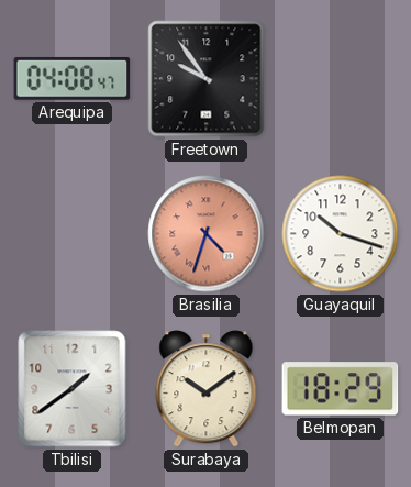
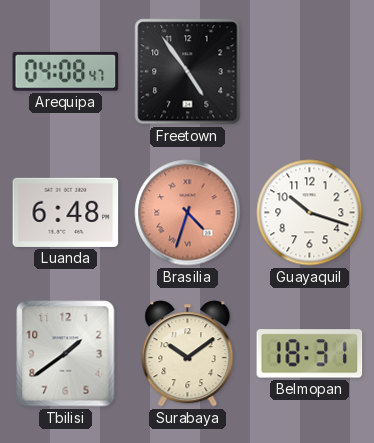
Freetown: 9:54 -> 4:54 (188, 72)
Luanda: none -> 6:48 (66, 212)
Belmopan: 18:29 -> 18:31 (310, 354)
